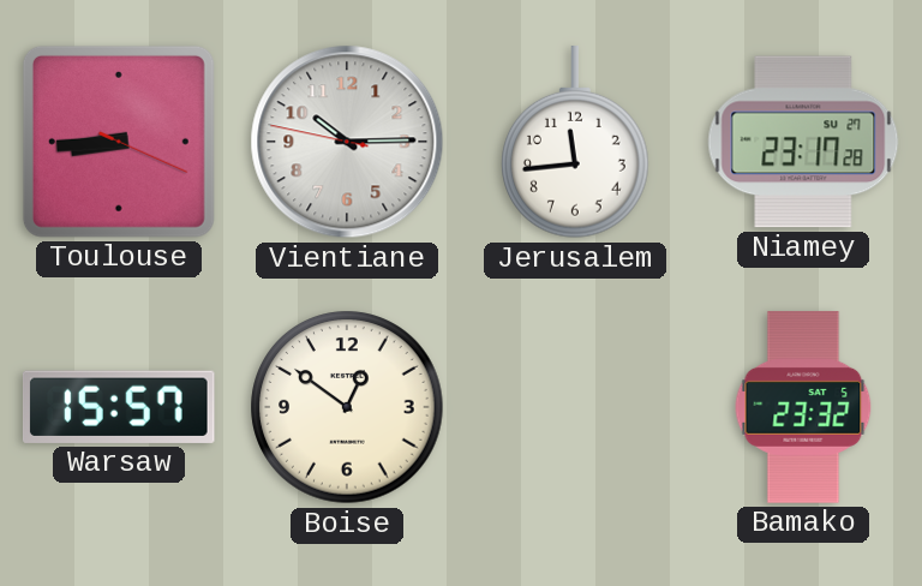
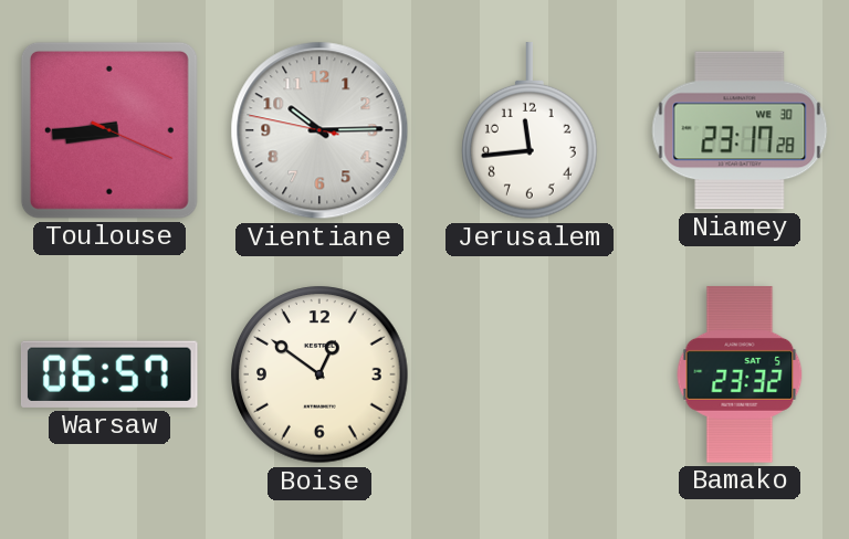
Niamey date: SU 27 -> WE 30 (740, 130)
Warsaw: 15:57 -> 06:57 (109, 374)
